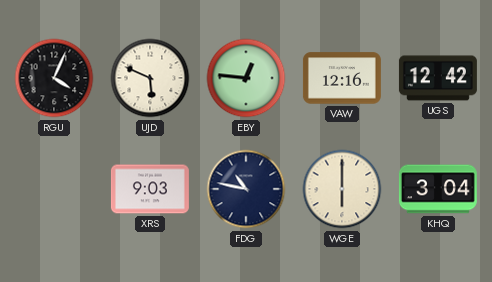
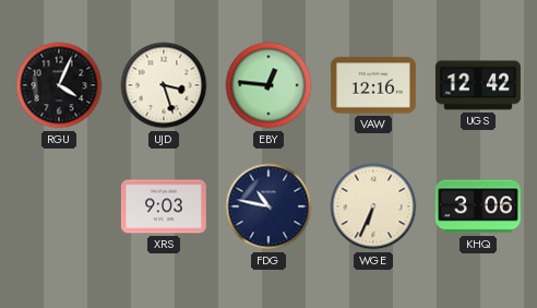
UJD: 5:49 -> 3:27 (164, 85)
WGE: 6:00 -> 6:34 (373, 206)
KHQ: 3:04 -> 3:06 (478, 206)
